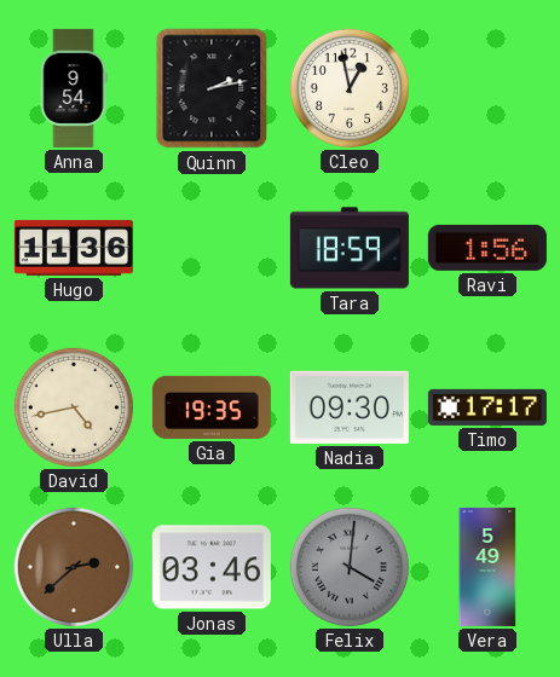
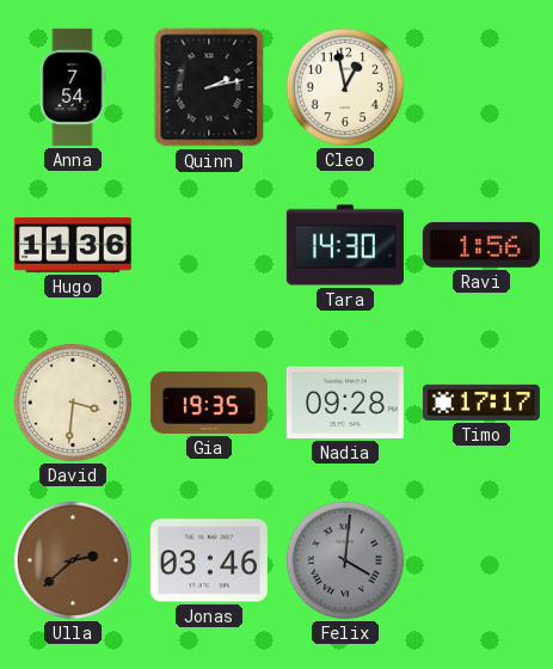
Anna: 9:54 -> 7:54 (73, 87)
Tara: 18:59 -> 14:30 (345, 245)
David: 4:43 -> 3:31 (73, 403)
Nadia: 09:30 -> 09:28 (345, 403)
Vera: 5:49 -> none (487, 567)
